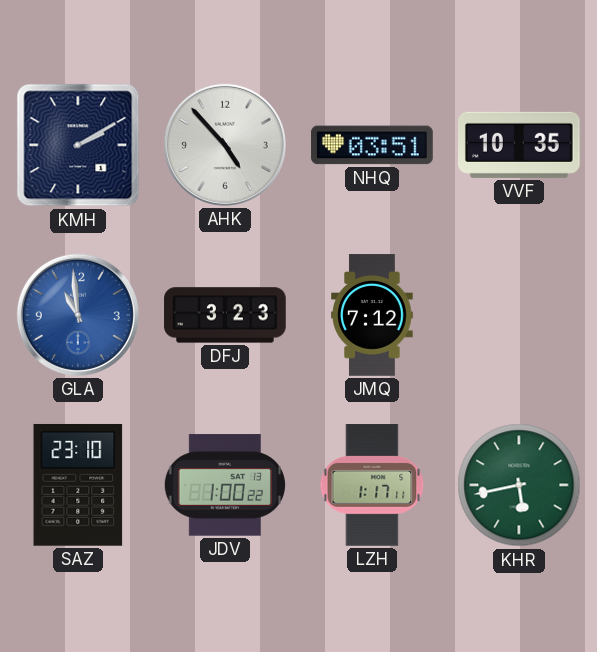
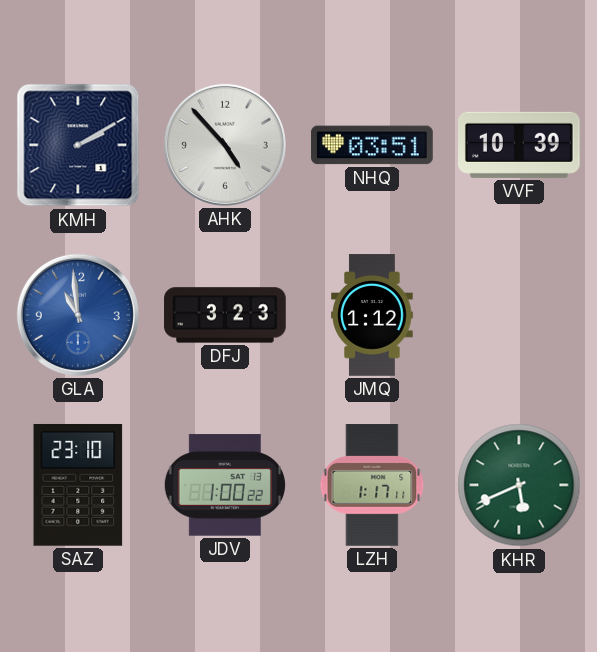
VVF: 10:35 -> 10:39 (520, 145)
JMQ: 7:12 -> 1:12 (372, 315)
KHR: 5:43 -> 5:41 (519, 485)
